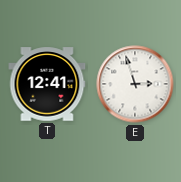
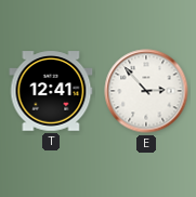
E: 2:57 -> 2:53 (146, 91)
